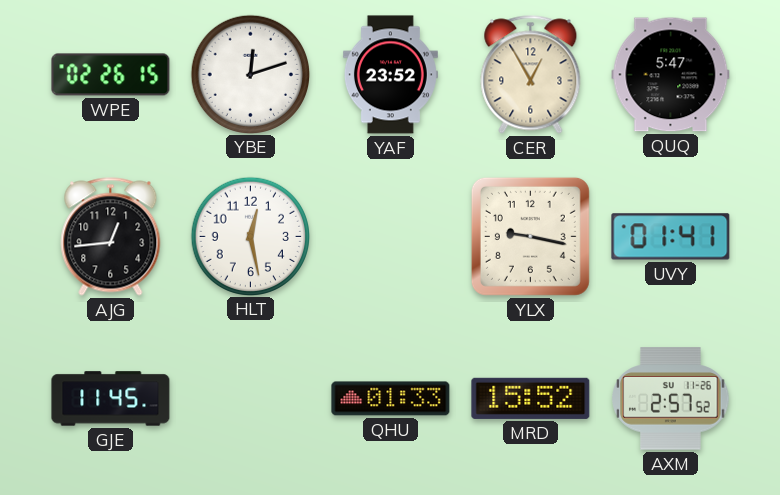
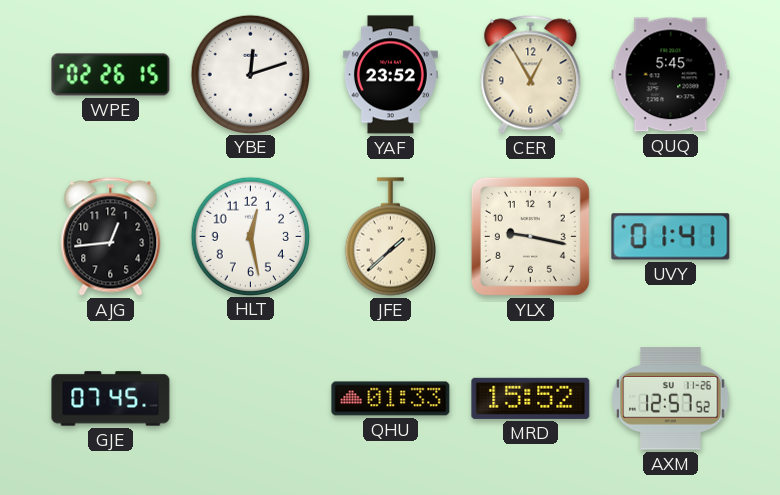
QUQ: 5:47 -> 5:45 (671, 75)
JFE: none -> 1:38 (390, 237)
GJE: 11:45 -> 07:45 (111, 399)
AXM: 2:57 -> 12:57 (671, 399)
